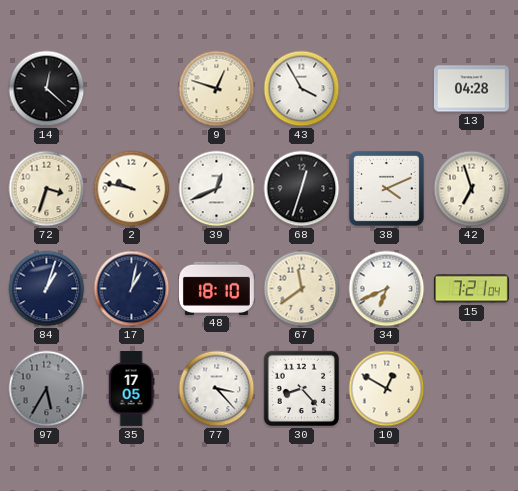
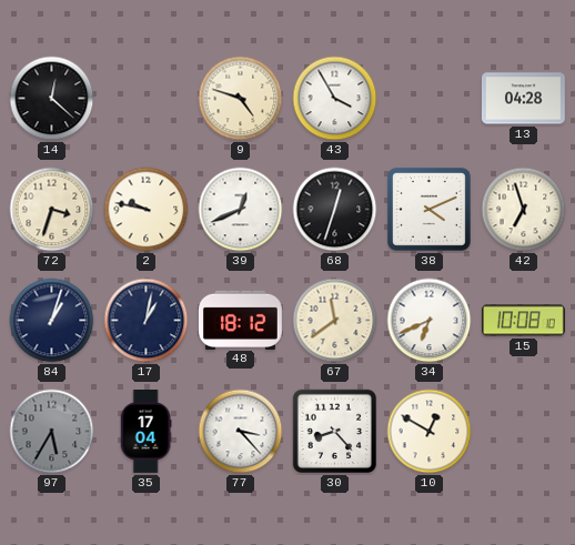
9: 12:48 -> 4:48 (241, 99)
48: 18:10 -> 18:12 (241, 320)
15: 7:21 -> 10:08 (523, 321)
35: 17:05 -> 17:04 (145, 432)
